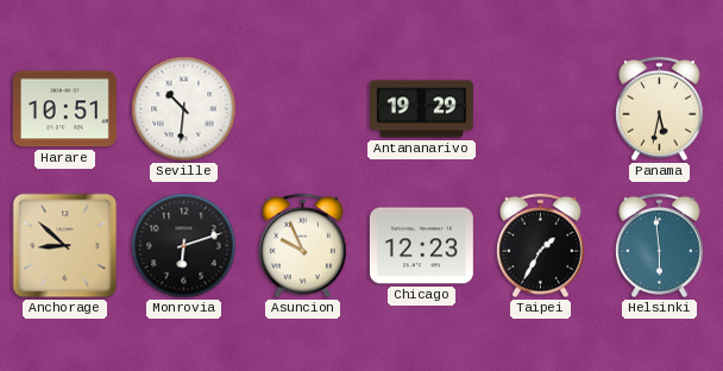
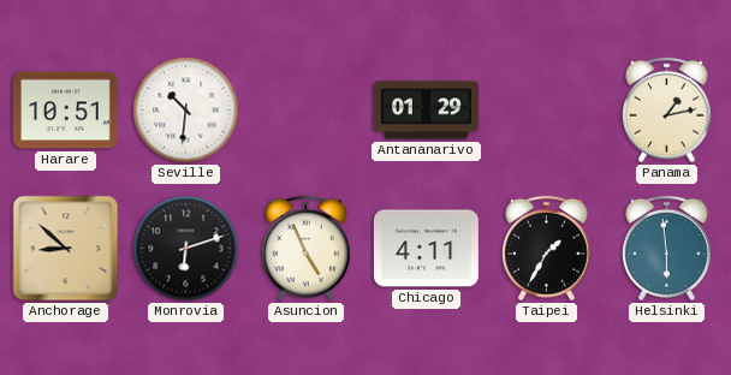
Antananarivo: 19:29 -> 01:29 (426, 111)
Panama: 5:32 -> 1:13 (667, 111)
Asuncion: 9:56 -> 4:56 (307, 249)
Chicago: 12:23 -> 4:11 (426, 249)
